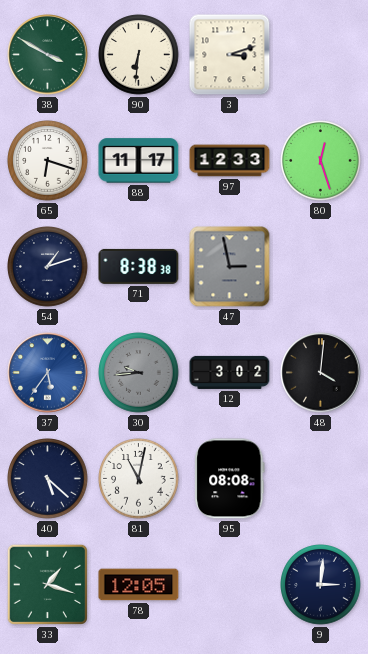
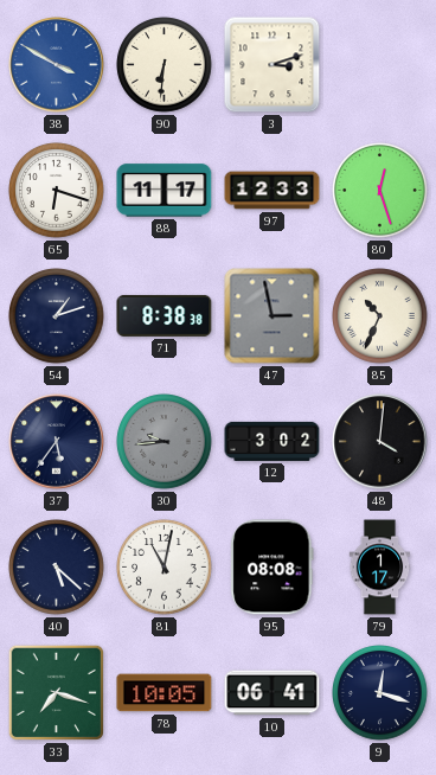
38 dial: green -> blue (57, 65)
85: none -> 10:34 (380, 316)
37 dial: blue -> navy (57, 442)
79: none -> 1:17 (380, 568)
33: 1:18 -> 7:18 (56, 692)
78: 12:05 -> 10:05 (165, 693)
10: none -> 06:41 (272, 693)
9: 3:01 -> 12:18 (380, 693)
